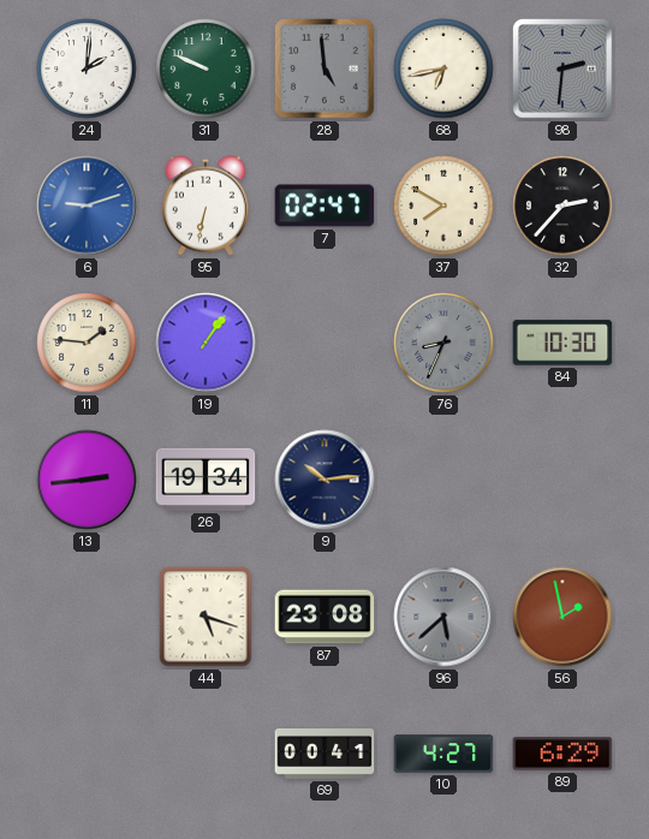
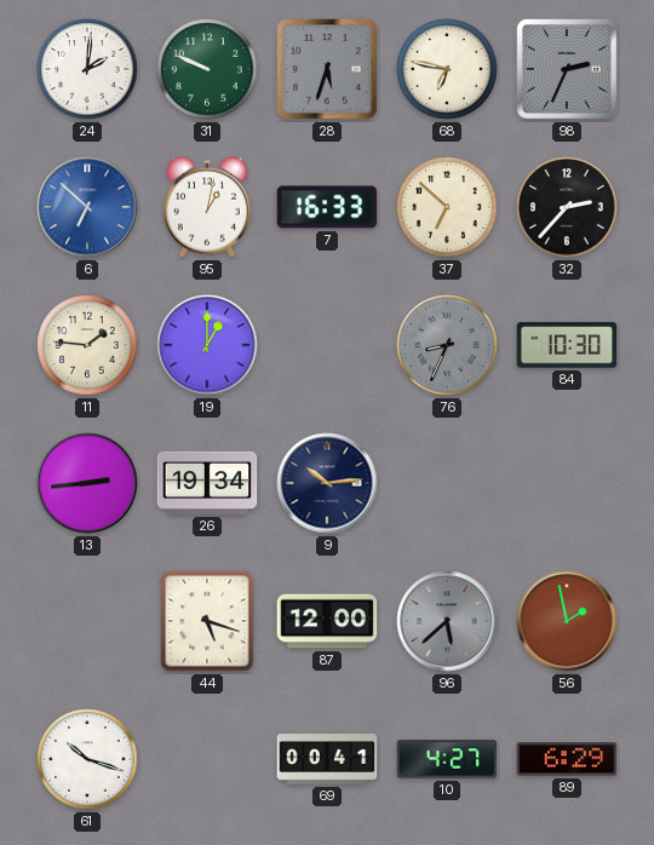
28: 4:59 -> 5:33 (327, 69)
68: 6:43 -> 6:47 (447, 69)
98: 2:31 -> 2:34 (567, 69)
6: 9:12 -> 6:52 (87, 207)
95: 6:32 -> 1:02 (207, 207)
7: 02:47 -> 16:33 (327, 207)
37: 7:50 -> 6:52 (447, 207)
19: 1:06 -> 1:00 (207, 345)
87: 23:08 -> 12:00 (327, 621)
61: none -> 10:18 (87, 759)
